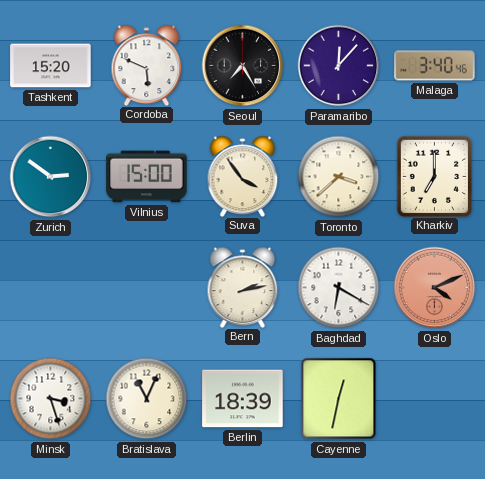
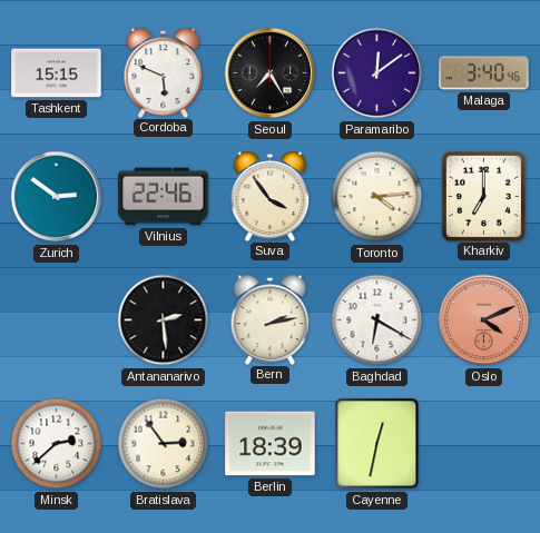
Tashkent: 15:20 -> 15:15 (57, 73)
Paramaribo: 12:07 -> 12:09 (377, 73)
Vilnius: 15:00 -> 22:46 (164, 197)
Toronto: 3:38 -> 4:14 (377, 197)
Antananarivo: none -> 2:29 (164, 320)
Minsk: 3:27 -> 2:38 (57, 444)
Bratislava: 11:04 -> 2:54 (164, 444)
